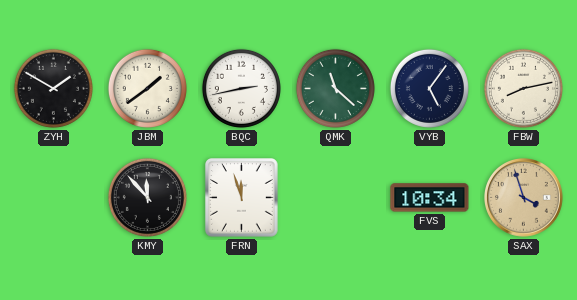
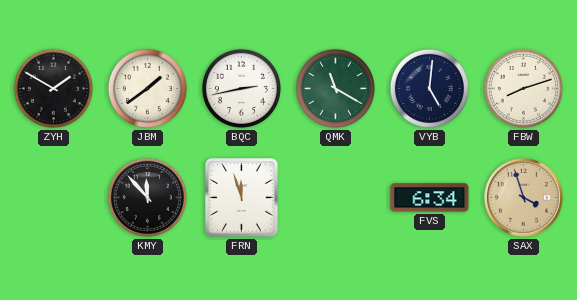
QMK: 11:22 -> 11:20 (335, 88)
VYB: 5:06 -> 5:01 (429, 88)
FBW: 8:13 -> 8:12 (523, 88)
FVS: 10:34 -> 6:34 (430, 198)
